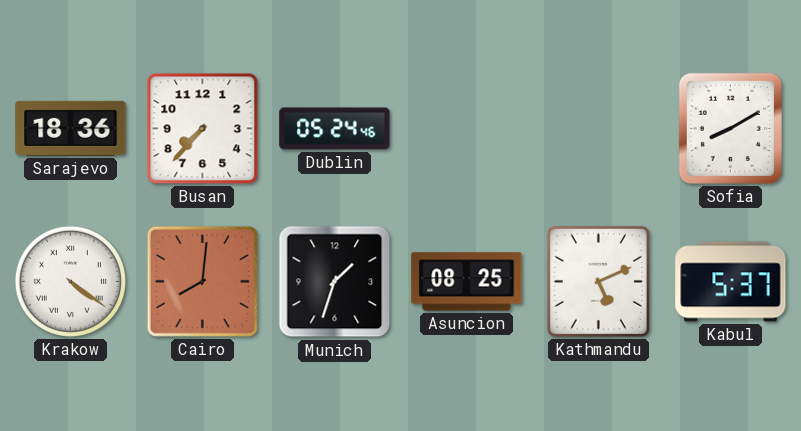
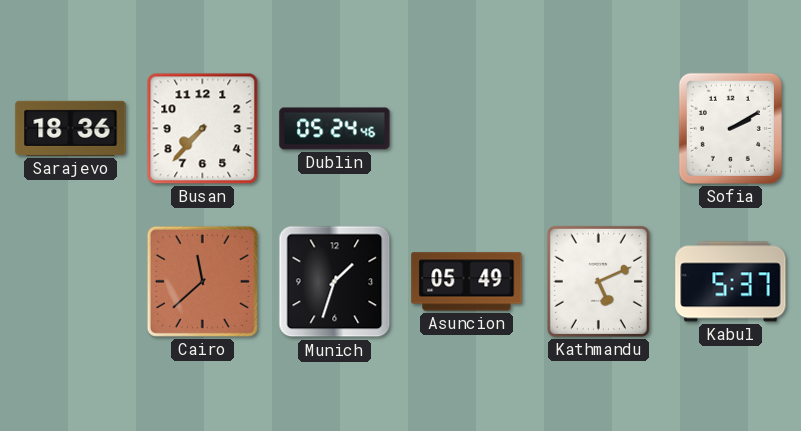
Sofia: 8:10 -> 2:10 (730, 128)
Krakow: 4:21 -> none (70, 281)
Cairo: 8:01 -> 11:38 (202, 281)
Asuncion: 08:25 -> 05:49 (467, 282)
